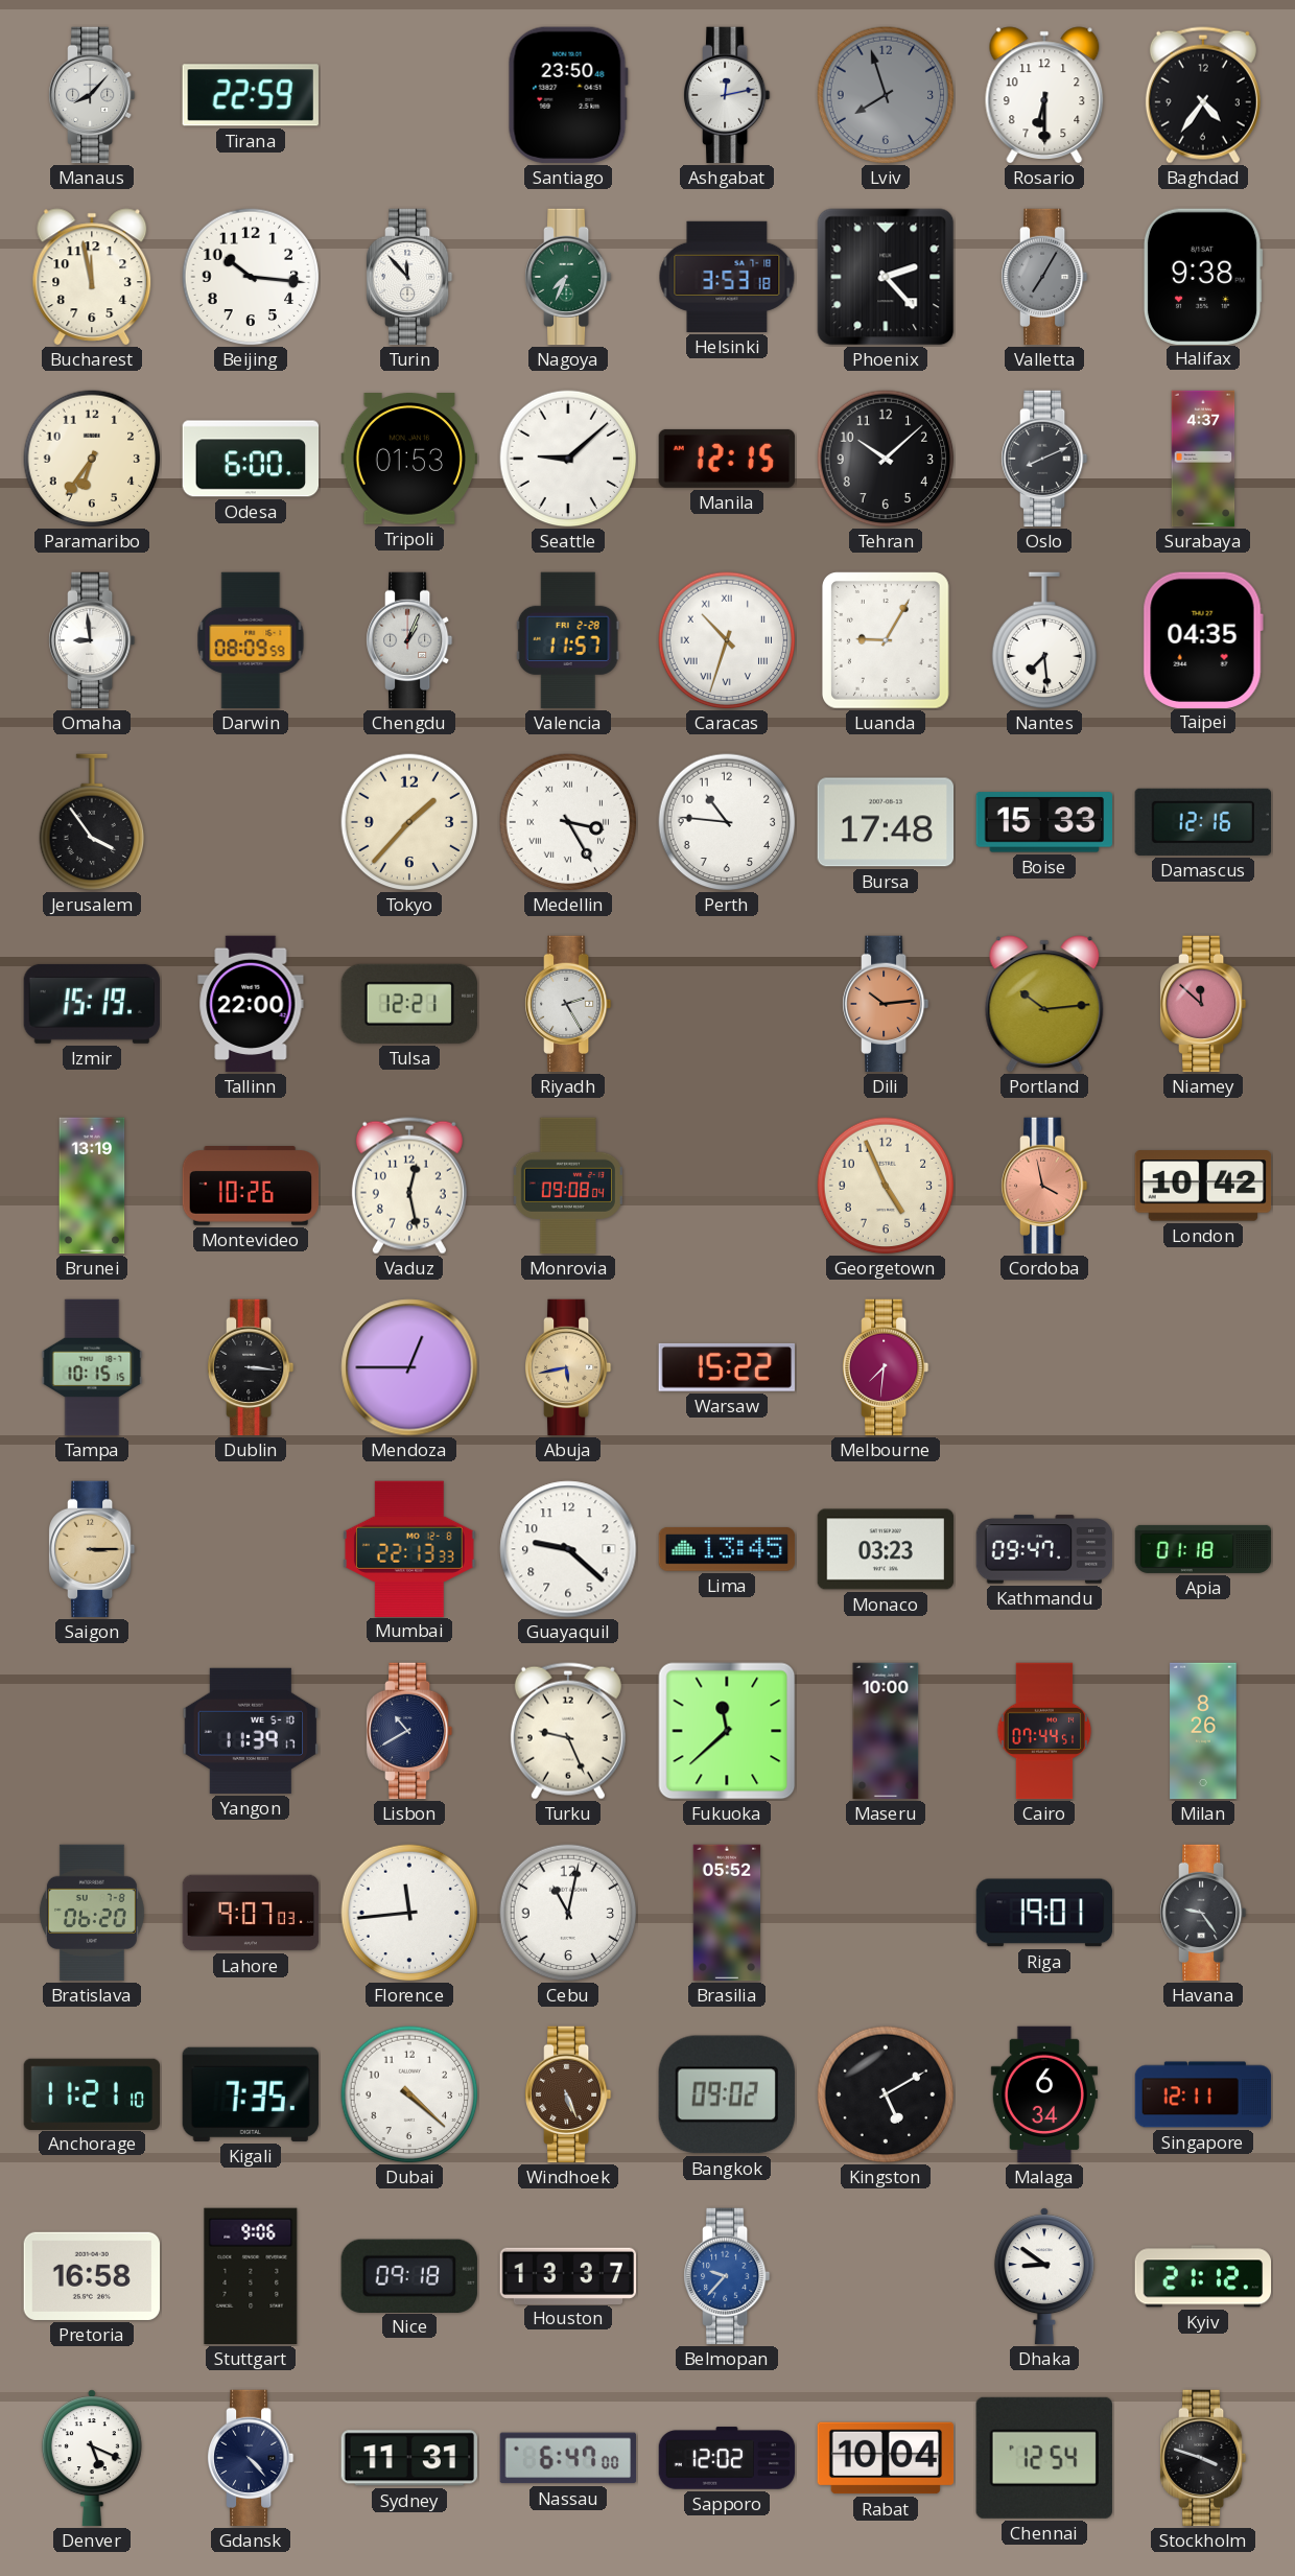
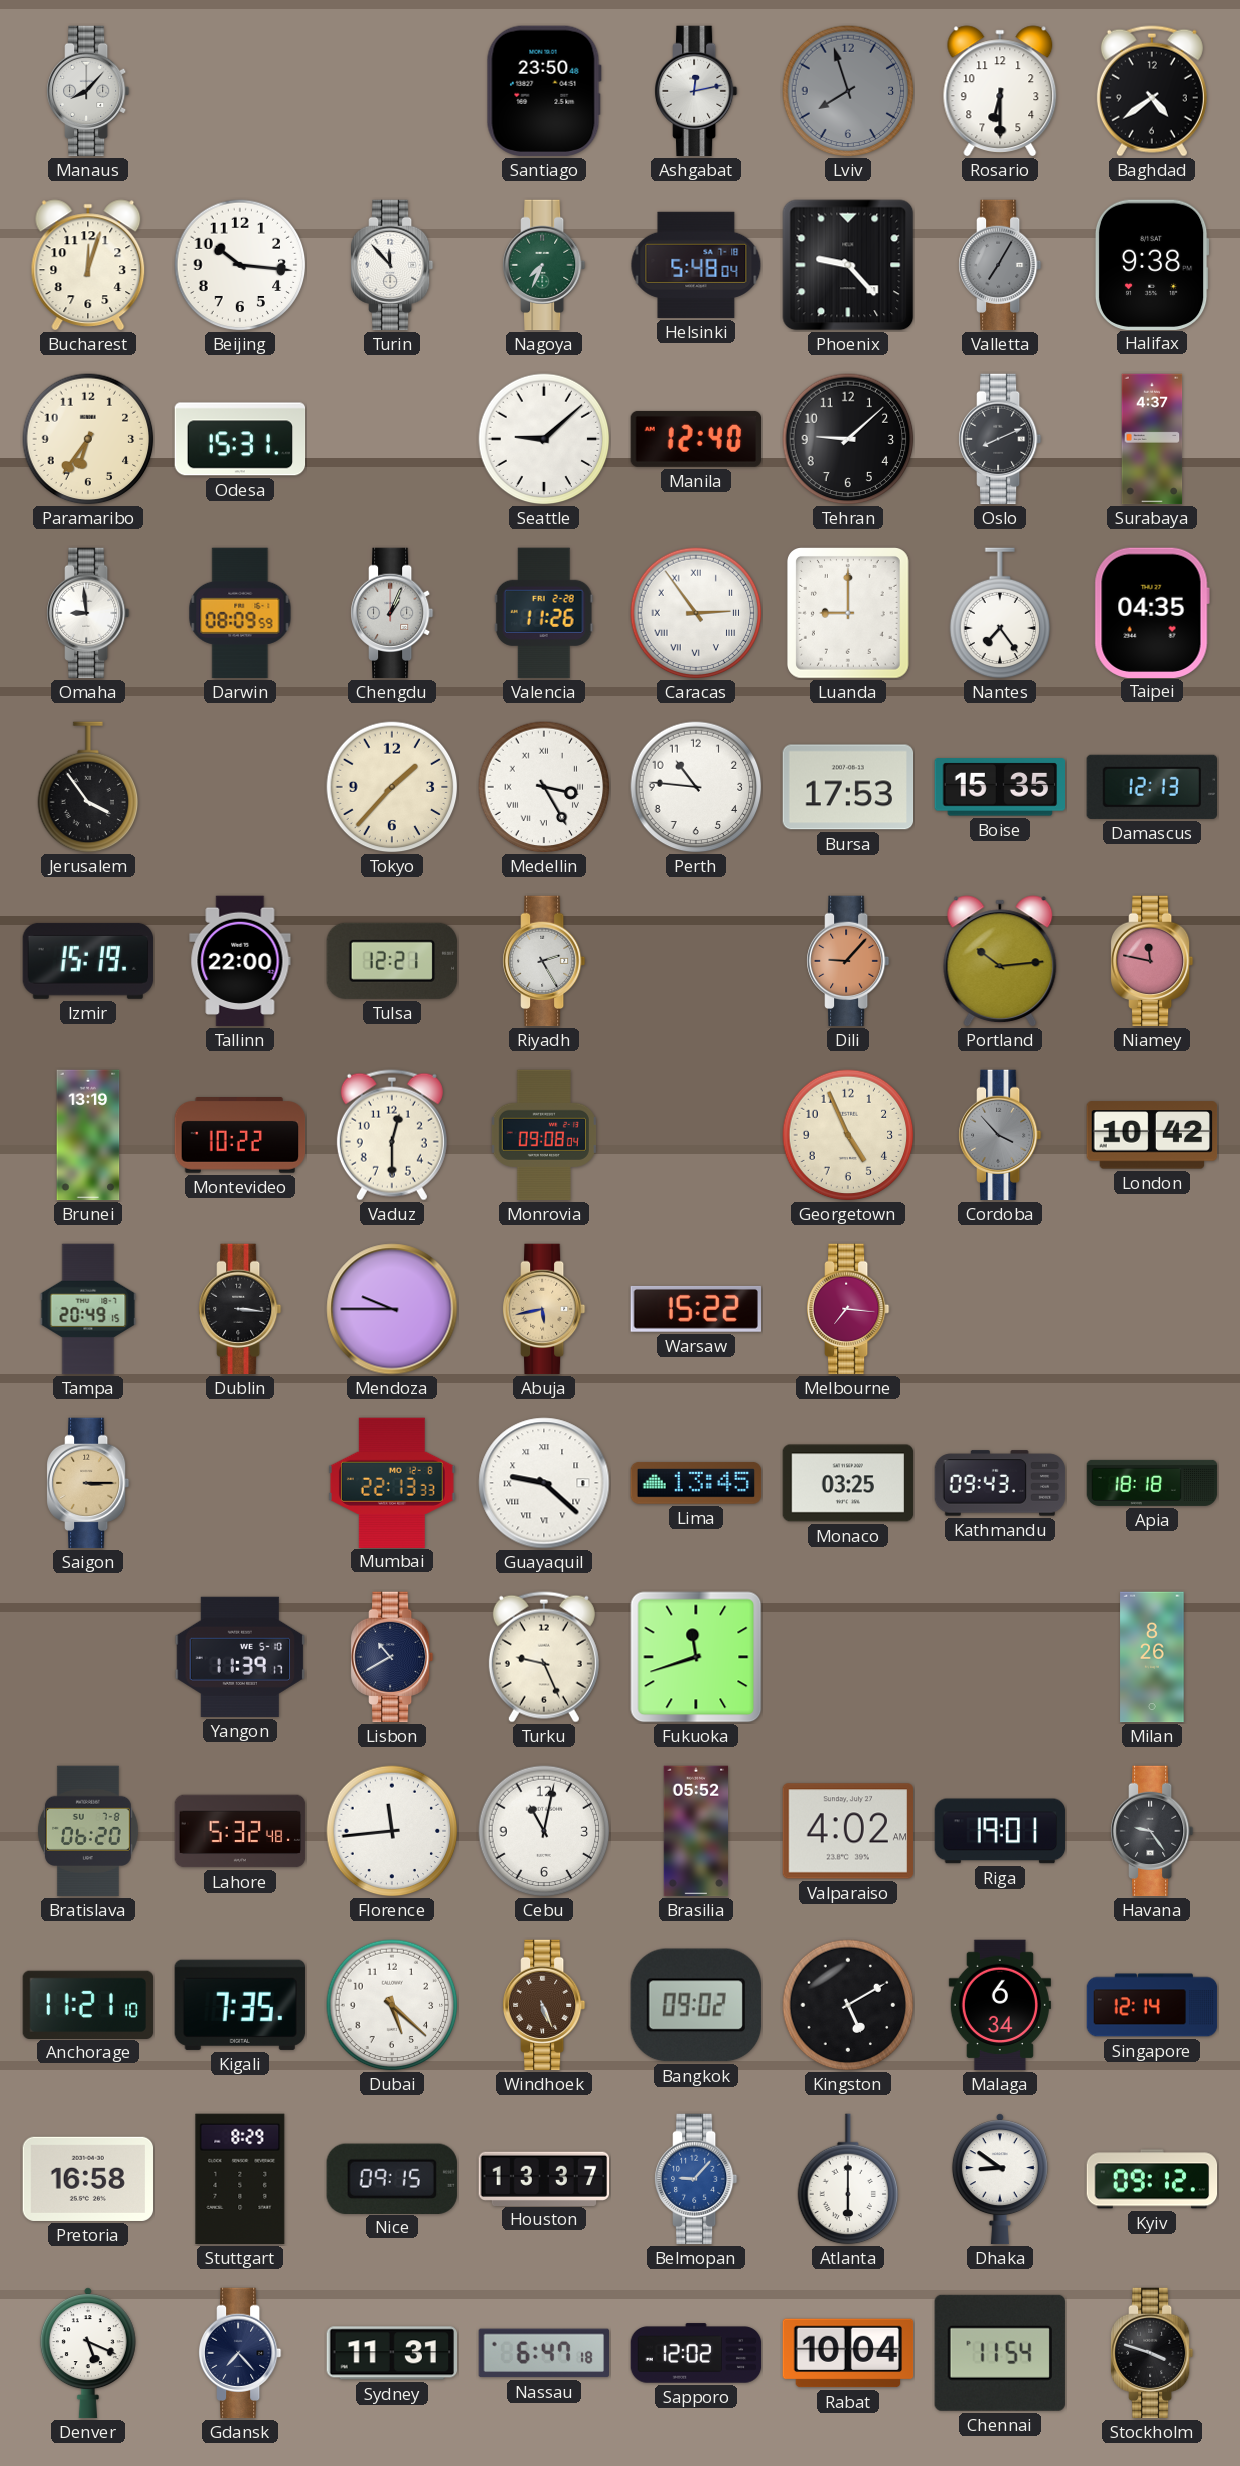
Tirana: 22:59 -> none (251, 95)
Baghdad: 4:36 -> 4:39 (1152, 91)
Bucharest: 11:58 -> 12:03 (88, 265)
Helsinki: 3:53 -> 5:48 (696, 265)
Phoenix: 2:23 -> 9:23 (848, 265)
Odesa: 6:00 -> 15:31 (240, 439)
Tripoli: 01:53 -> none (409, 459)
Manila: 12:15 -> 12:40 (696, 439)
Tehran: 10:08 -> 9:08 (848, 439)
Valencia: 11:57 -> 11:26 (544, 613)
Caracas: 10:33 -> 2:54 (696, 613)
Luanda: 9:05 -> 9:00 (848, 614)
Nantes: 7:29 -> 7:24 (1000, 613)
Bursa: 17:48 -> 17:53 (848, 787)
Boise: 15:33 -> 15:35 (1000, 787)
Damascus: 12:16 -> 12:13 (1151, 787)
Dili: 10:14 -> 9:07 (849, 961)
Niamey: 11:52 -> 11:47 (1153, 961)
Montevideo: 10:26 -> 10:22 (240, 1136)
Vaduz: 12:28 -> 12:30 (392, 1135)
Cordoba: 3:58 -> 3:53 (1001, 1135)
Cordoba dial: salmon -> grey (1001, 1135)
Tampa: 10:15 -> 20:49 (88, 1309)
Mendoza: 12:45 -> 9:45 (392, 1309)
Melbourne: 7:31 -> 7:16 (849, 1309)
Guayaquil numerals: Arabic -> Roman (544, 1483)
Monaco: 03:23 -> 03:25 (848, 1483)
Kathmandu: 09:47 -> 09:43 (1000, 1483)
Apia: 01:18 -> 18:18 (1152, 1483)
Fukuoka: 11:38 -> 11:42 (696, 1657)
Maseru: 10:00 -> none (886, 1731)
Cairo: 07:44 -> none (1044, 1731)
Lahore: 9:07 -> 5:32 (240, 1831)
Valparaiso: none -> 4:02 (847, 1831)
Dubai: 4:22 -> 5:22 (392, 2005)
Singapore: 12:11 -> 12:14 (1152, 2005)
Stuttgart: 9:06 -> 8:29 (240, 2179)
Nice: 09:18 -> 09:15 (392, 2178)
Belmopan: 9:37 -> 9:07 (697, 2179)
Atlanta: none -> 6:00 (848, 2179)
Kyiv: 21:12 -> 09:12 (1152, 2179)
Gdansk: 4:23 -> 7:23 (241, 2353)
Nassau: 6:47:00 -> 6:47:18 (543, 2353)
Chennai: 12:54 -> 11:54 (1000, 2353)
